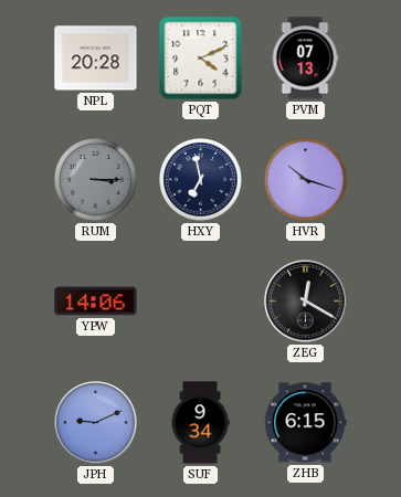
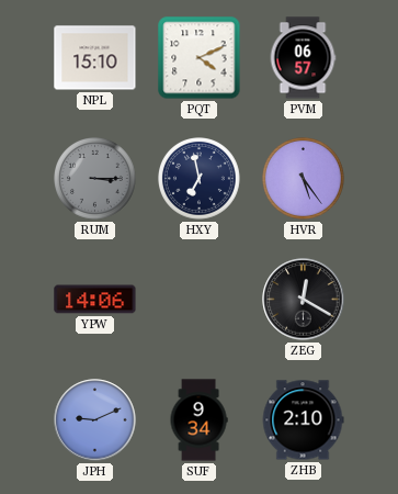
NPL: 20:28 -> 15:10 (95, 58)
PVM: 07:13 -> 06:57 (303, 58)
HVR: 10:18 -> 5:24 (304, 179)
ZHB: 6:15 -> 2:10 (303, 420)
